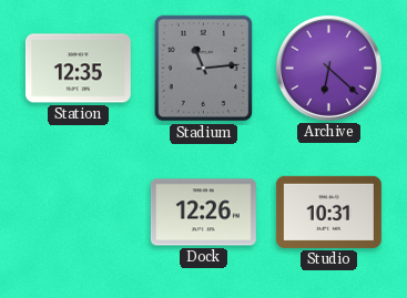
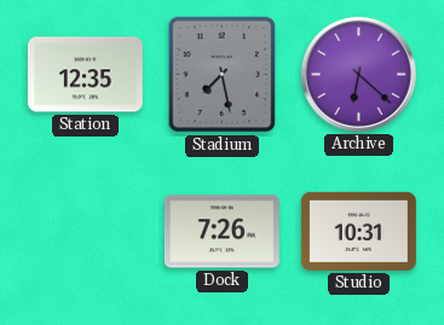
Stadium: 11:14 -> 7:28 (223, 75)
Dock: 12:26 -> 7:26 (221, 232)
